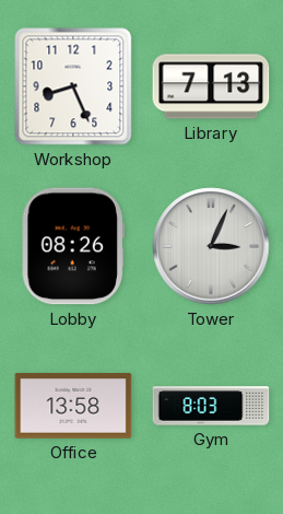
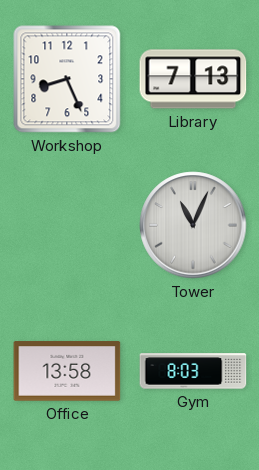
Lobby: 08:26 -> none (73, 246)
Tower: 3:04 -> 11:04 (193, 225)
